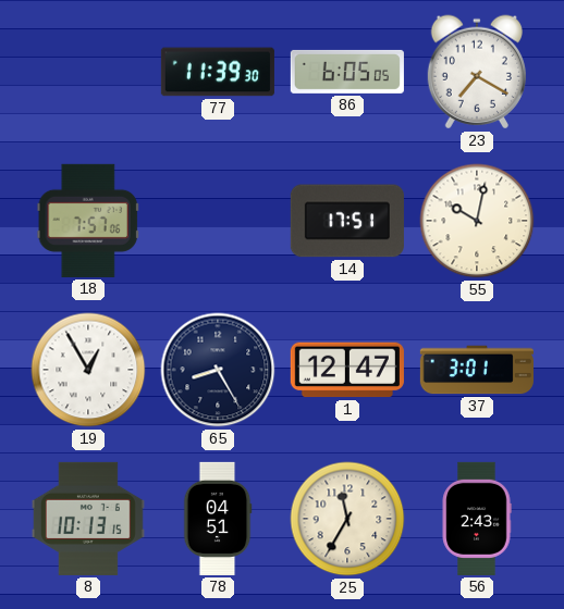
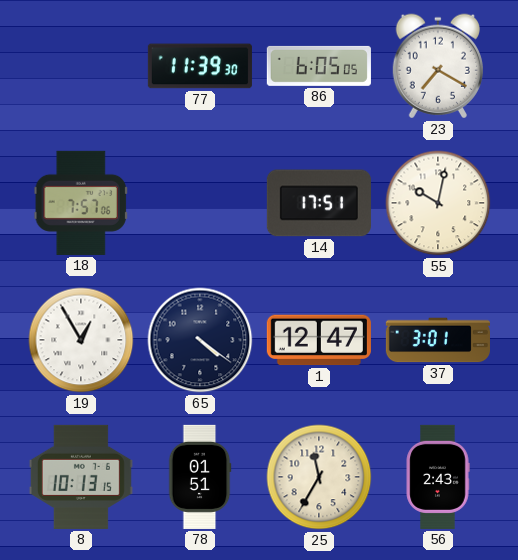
65: 8:25 -> 4:21 (200, 340)
78: 04:51 -> 01:51 (200, 477)
